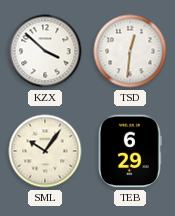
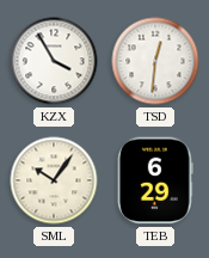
KZX: 3:52 -> 3:55 (54, 61)
